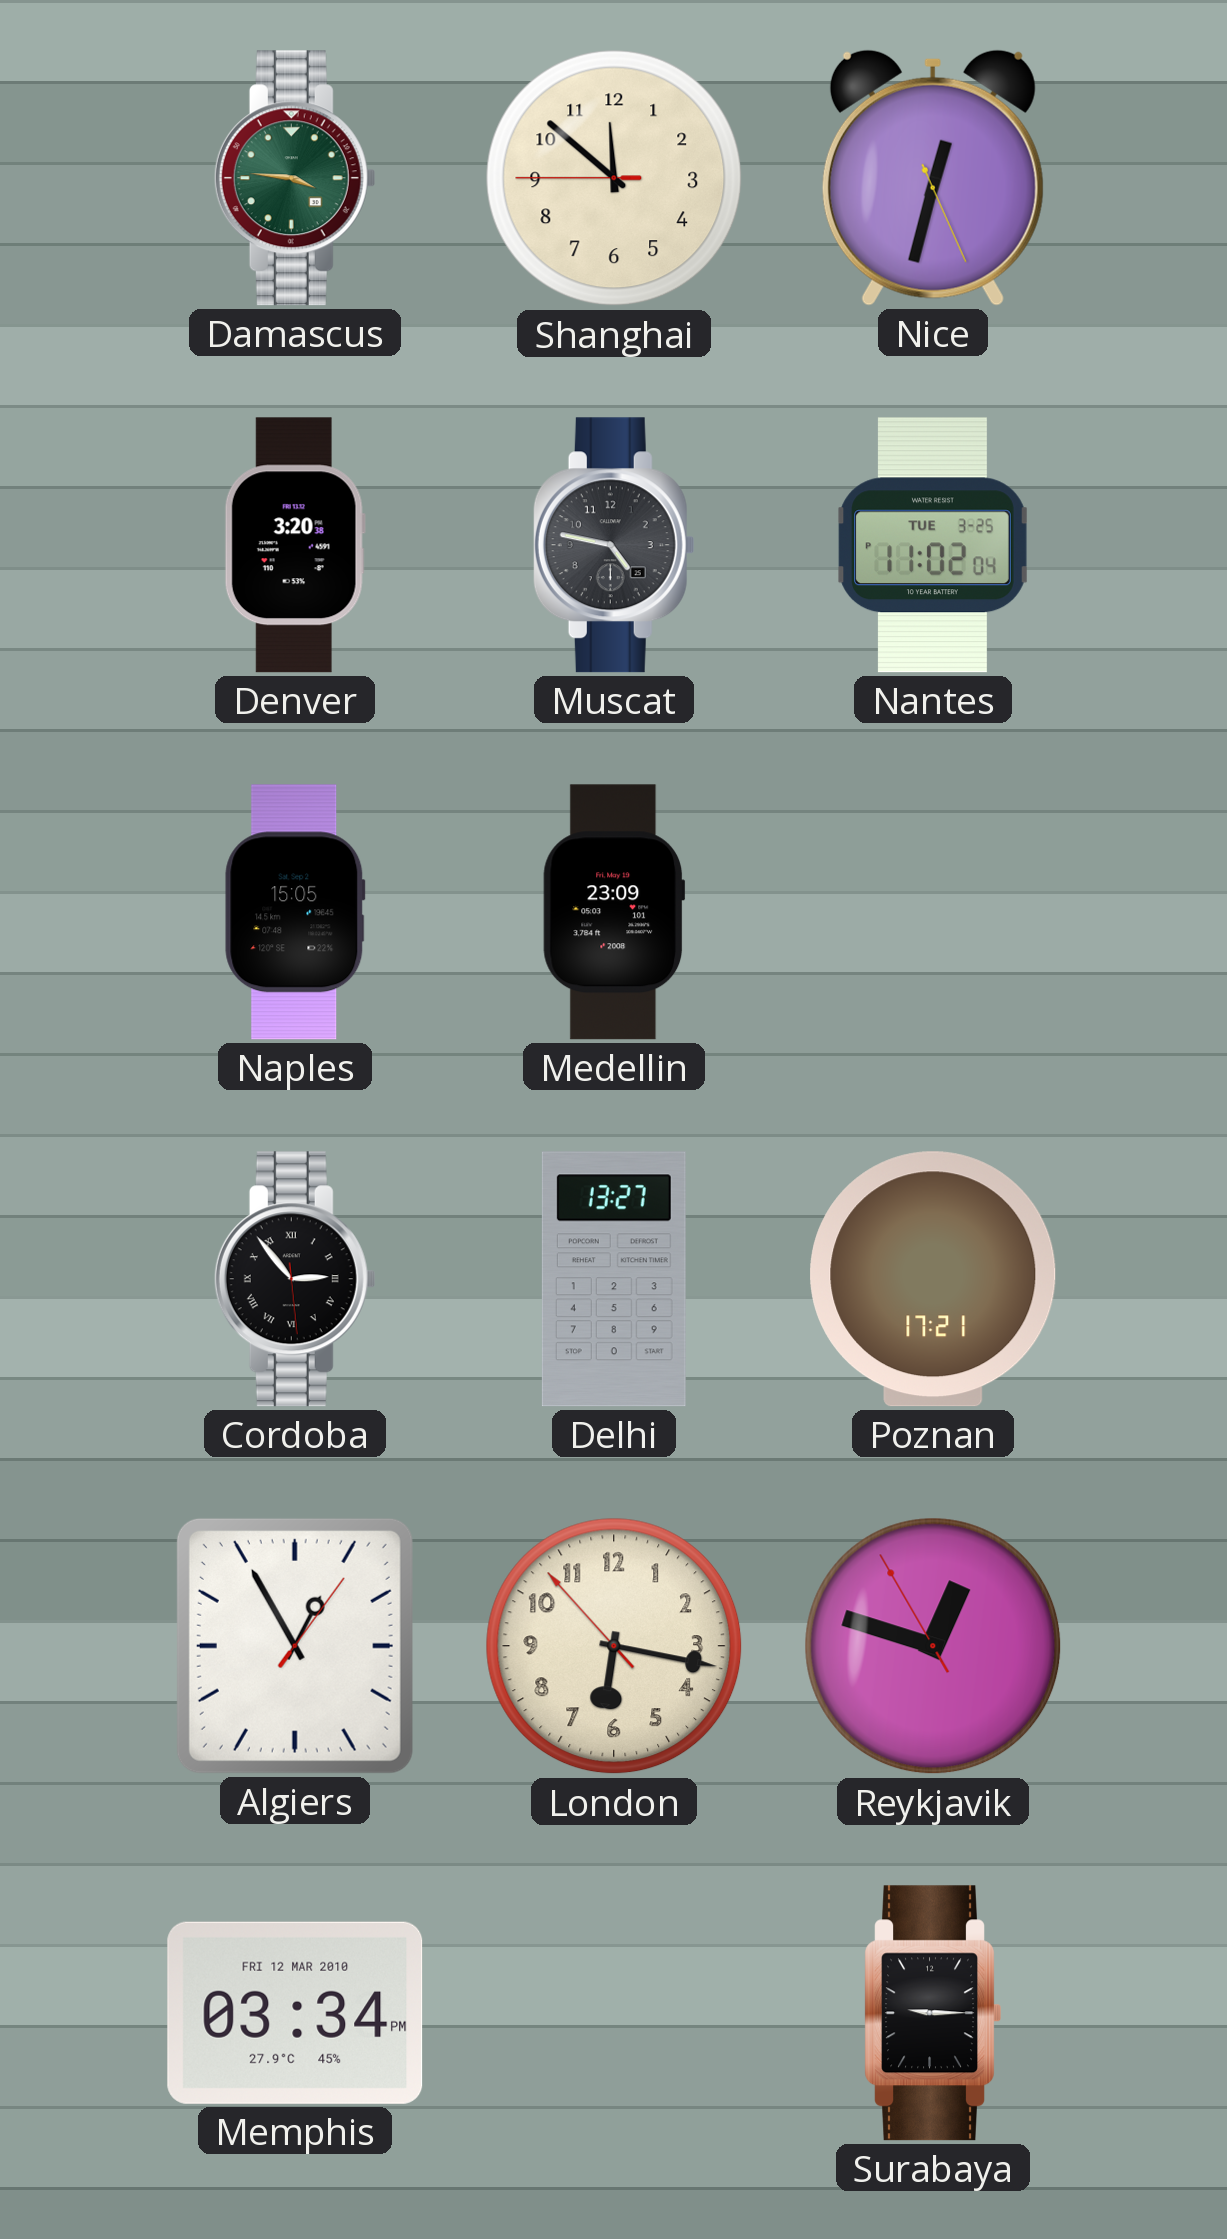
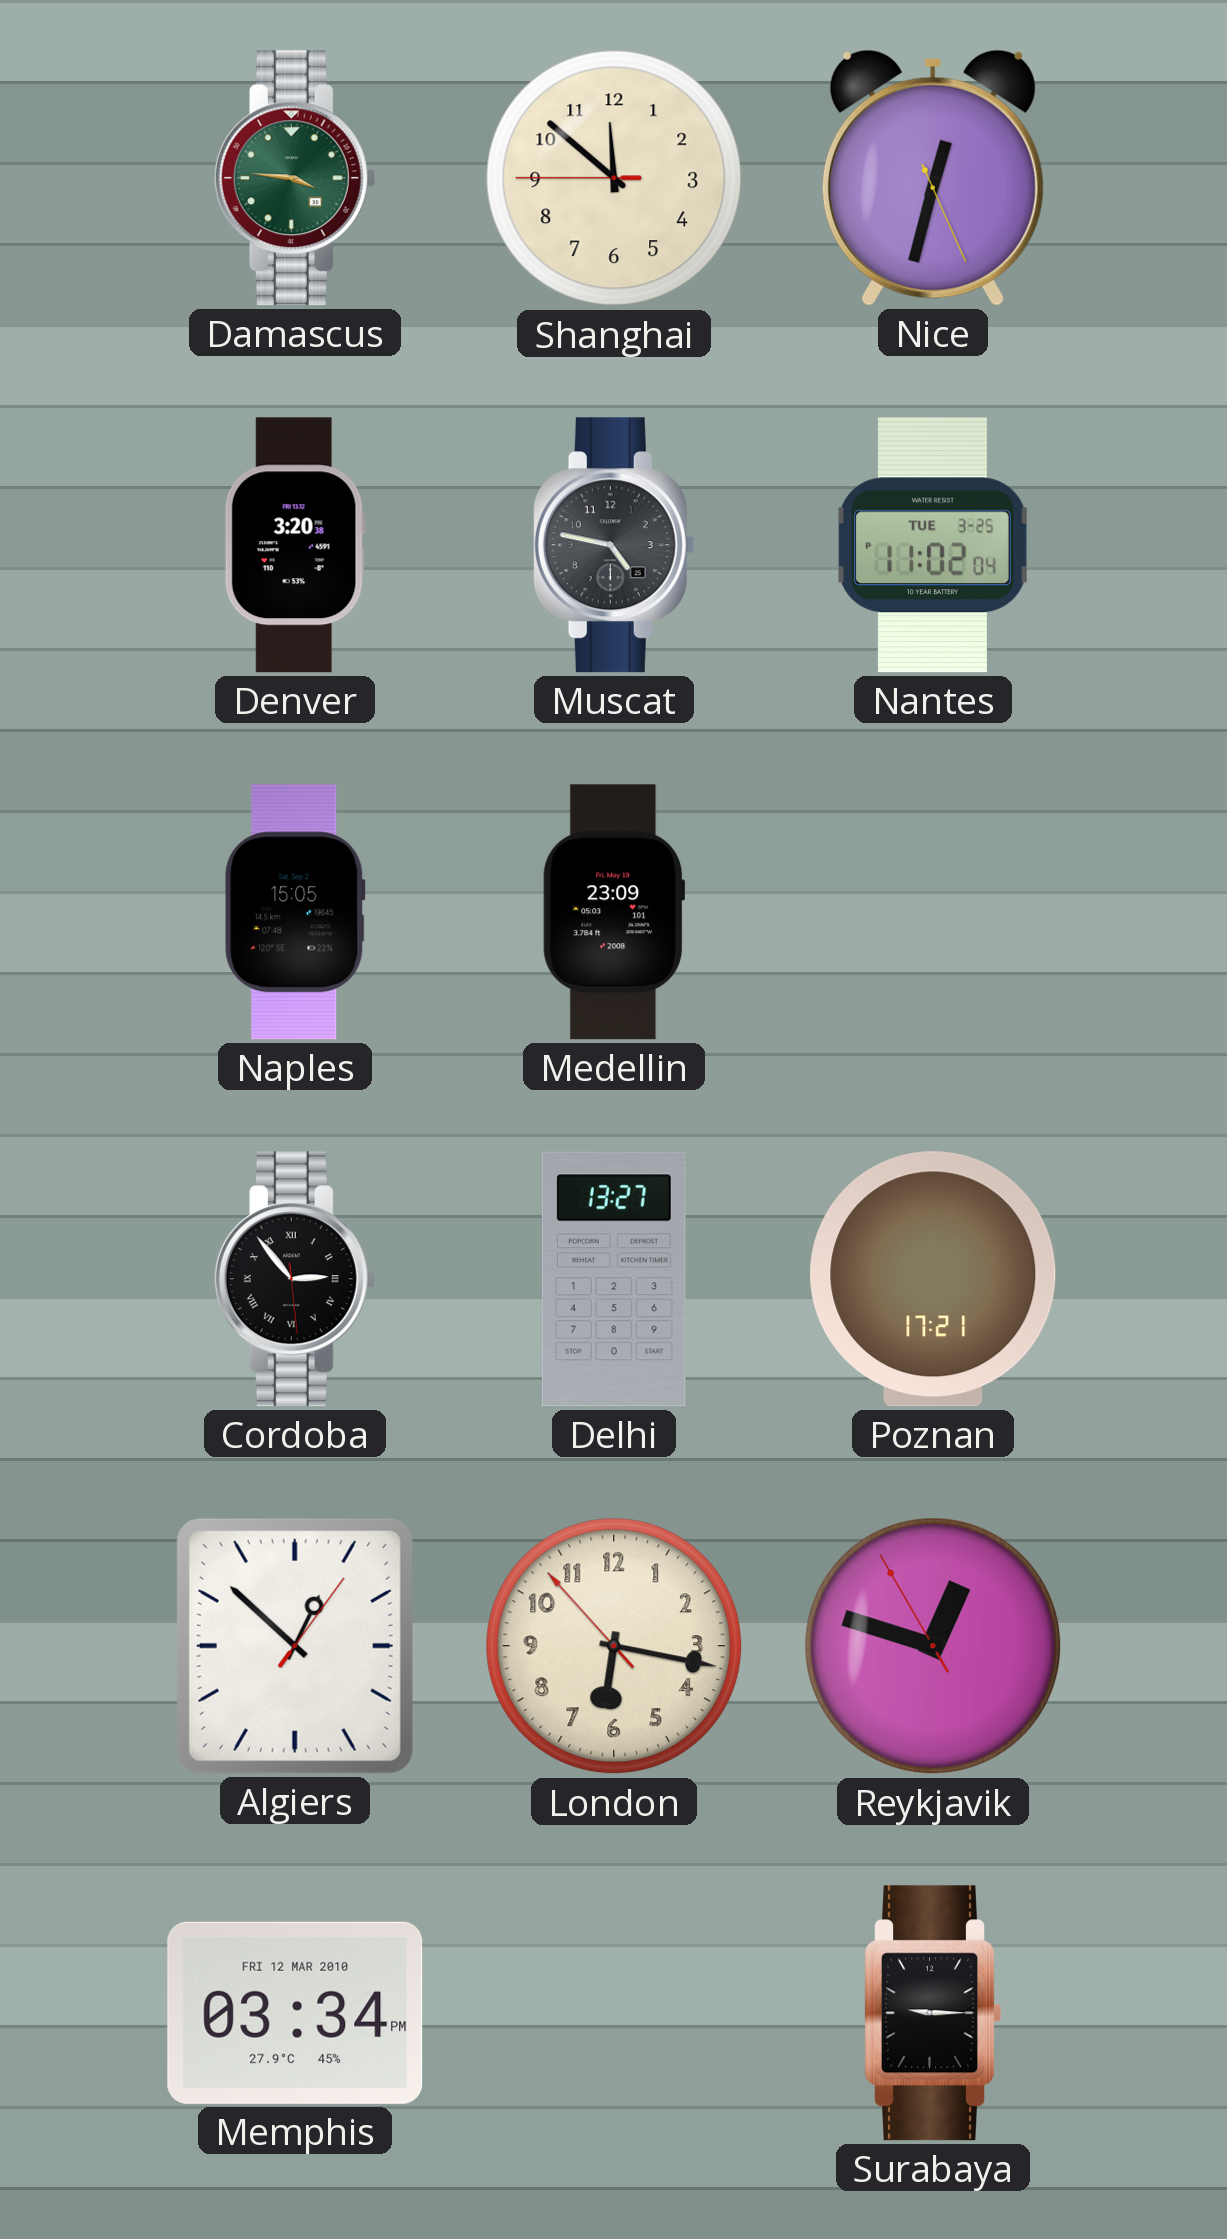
Algiers: 12:55 -> 12:52 (295, 1646)
